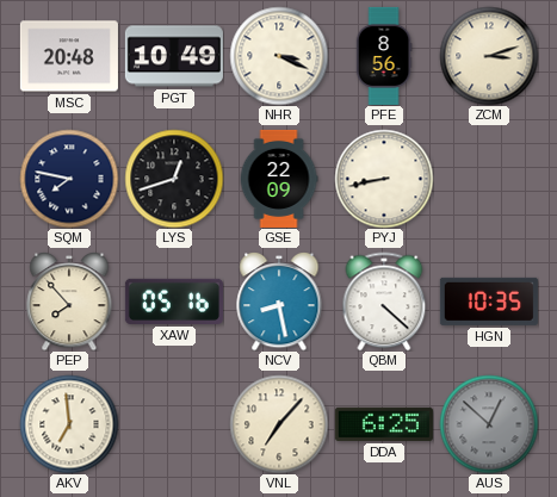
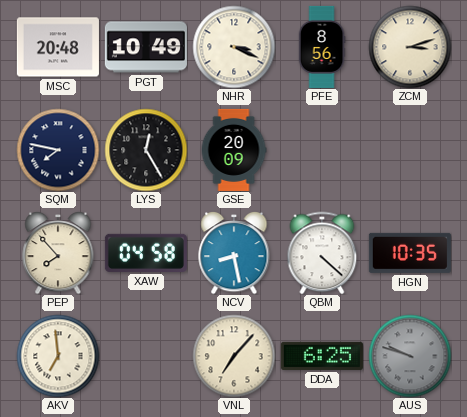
LYS: 12:42 -> 12:25 (146, 150)
GSE: 22:09 -> 20:09 (234, 150)
PYJ: 8:43 -> none (384, 179)
XAW: 05:16 -> 04:58 (146, 253)
AUS: 12:52 -> 9:48 (410, 356)
